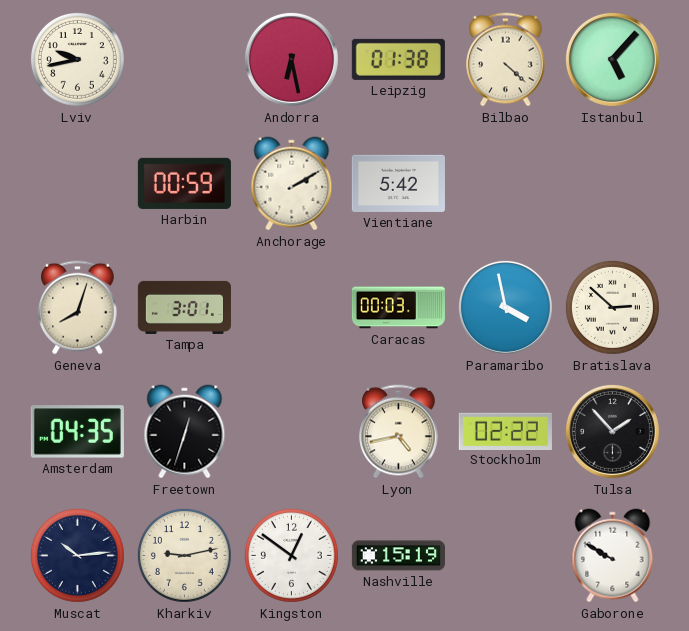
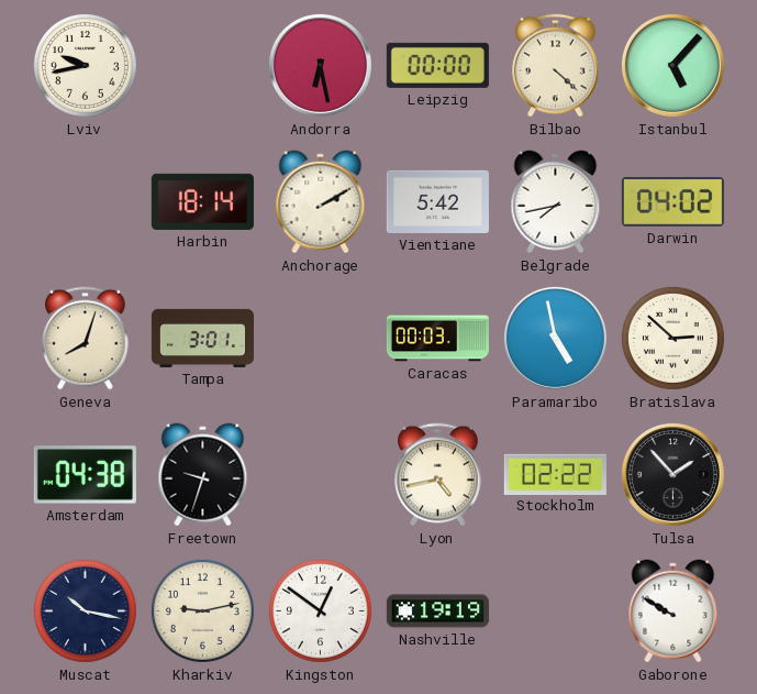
Leipzig: 01:38 -> 00:00 (437, 65)
Harbin: 00:59 -> 18:14 (202, 201)
Belgrade: none -> 7:43 (556, 202)
Darwin: none -> 04:02 (672, 201)
Paramaribo: 3:58 -> 4:58 (555, 338)
Amsterdam: 04:35 -> 04:38 (85, 475)
Freetown: 12:33 -> 9:33 (203, 475)
Muscat: 10:14 -> 10:17 (85, 610)
Nashville: 15:19 -> 19:19 (437, 612)
